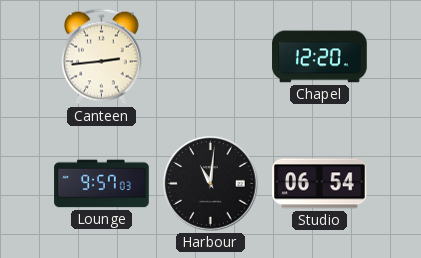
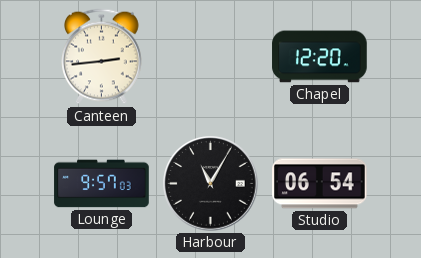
Harbour: 11:01 -> 11:05 (211, 184)
